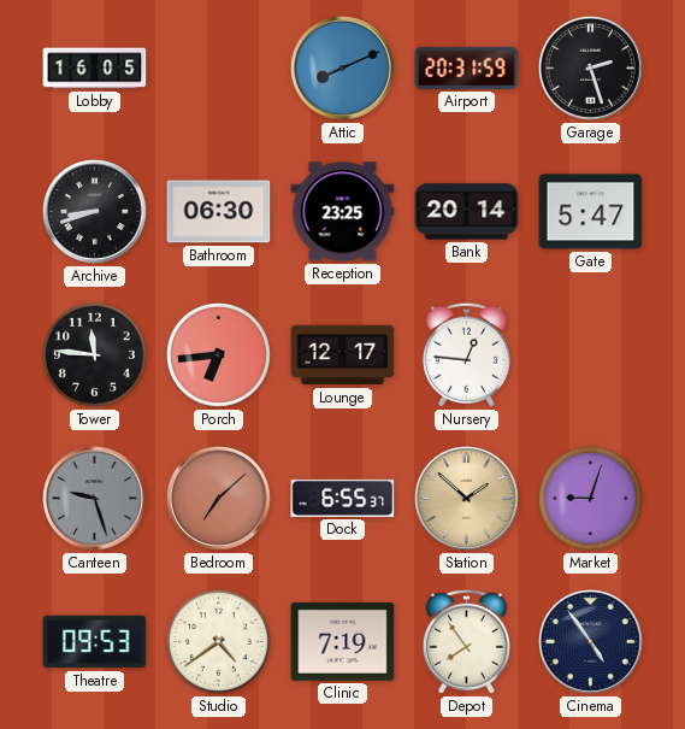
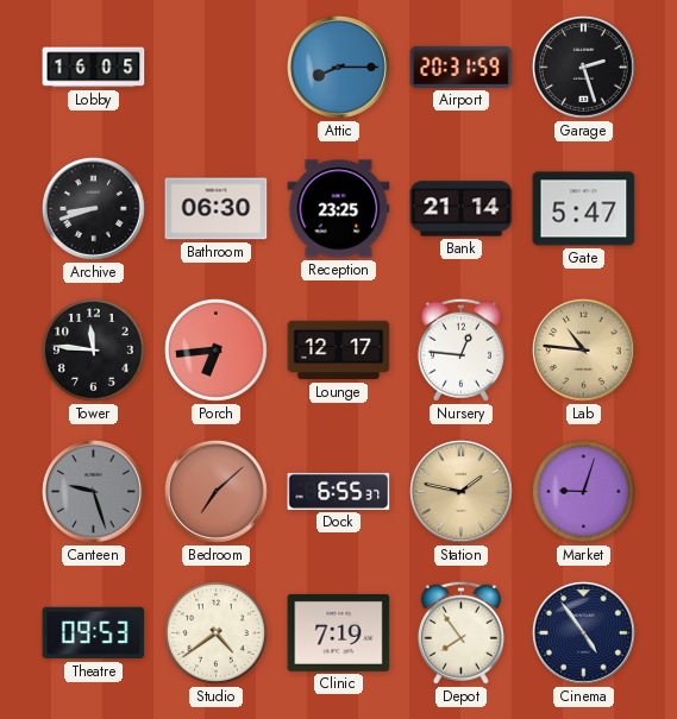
Attic: 8:11 -> 8:15 (339, 68)
Bank: 20:14 -> 21:14 (462, 209)
Lab: none -> 10:46 (584, 351)
Station: 1:52 -> 1:47 (462, 492)
